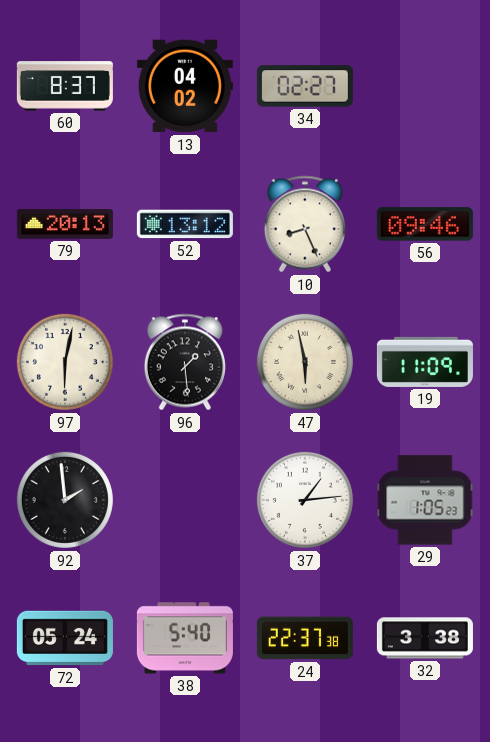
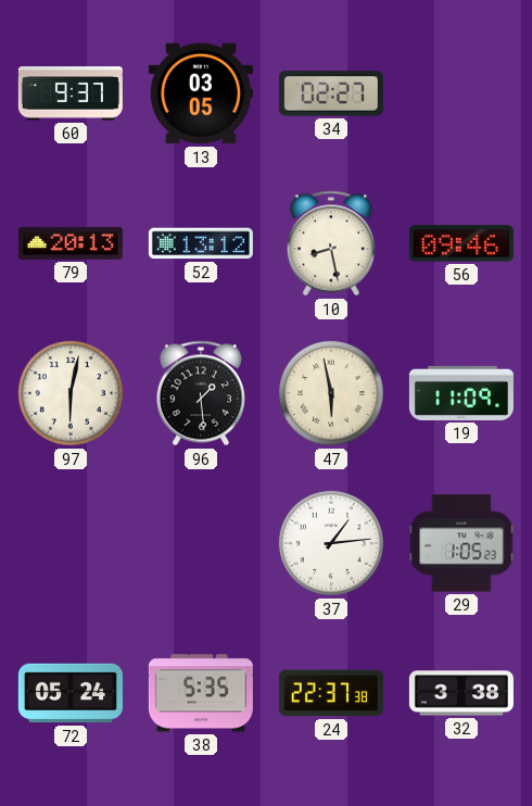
60: 8:37 -> 9:37 (71, 93)
13: 04:02 -> 03:05 (201, 93)
10: 8:26 -> 8:28 (330, 243)
92: 1:59 -> none (65, 500)
38: 5:40 -> 5:35 (201, 693)
